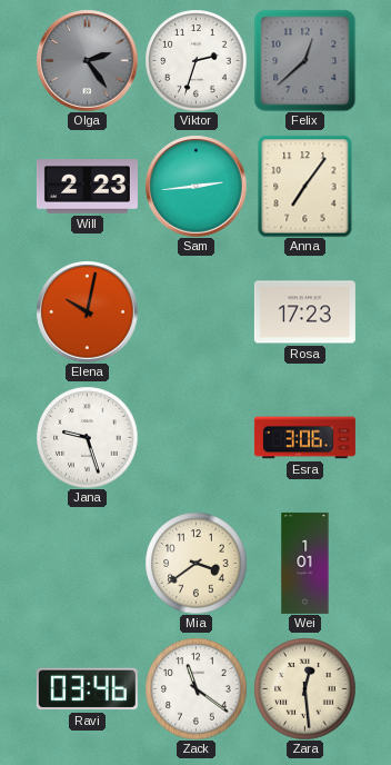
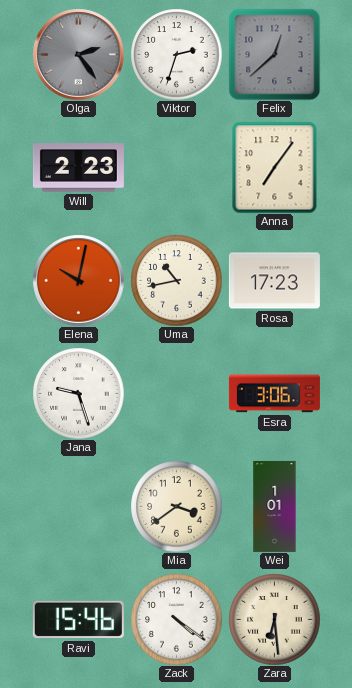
Sam: 2:44 -> none (195, 186)
Uma: none -> 10:43 (176, 280)
Ravi: 03:46 -> 15:46 (78, 620)
Zack: 11:21 -> 4:21 (176, 619)
Zara: 12:29 -> 6:29 (274, 619)
